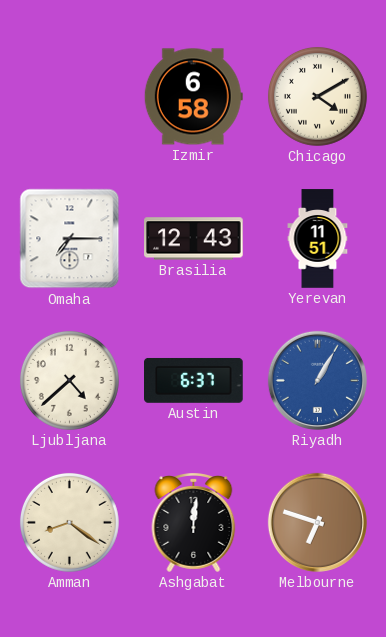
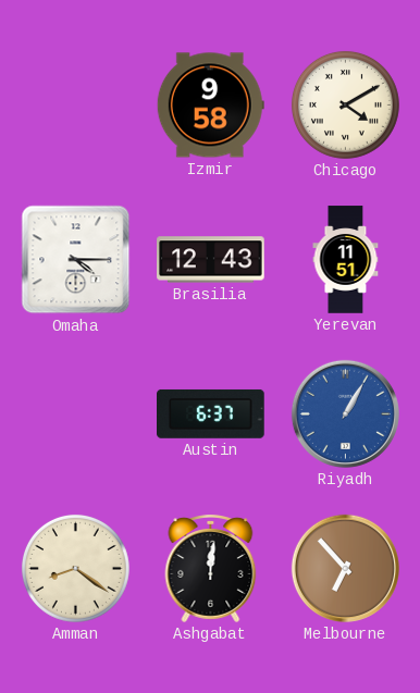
Izmir: 6:58 -> 9:58 (210, 106)
Omaha: 7:15 -> 4:15 (76, 260)
Ljubljana: 4:38 -> none (69, 380)
Melbourne: 6:48 -> 6:53 (345, 568)
